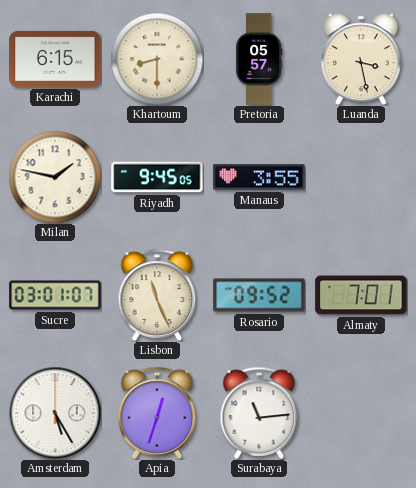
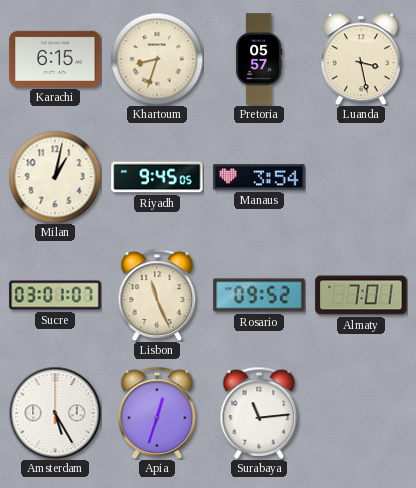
Khartoum: 8:30 -> 8:33 (157, 59)
Milan: 1:47 -> 1:02 (55, 177)
Manaus: 3:55 -> 3:54 (259, 177)
